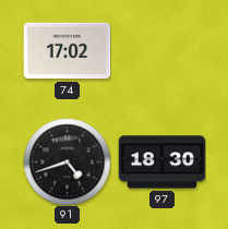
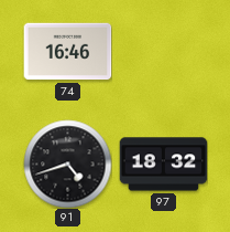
74: 17:02 -> 16:46 (67, 52)
97: 18:30 -> 18:32 (163, 165)
